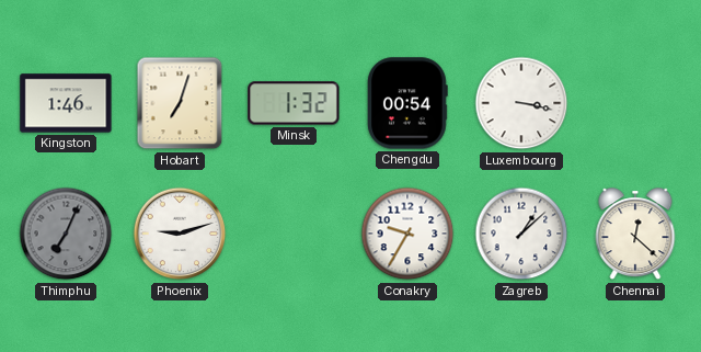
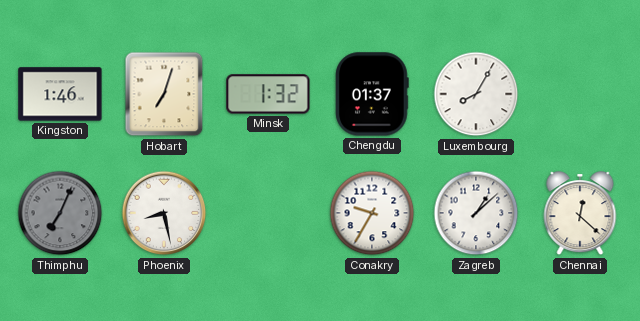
Chengdu: 00:54 -> 01:37 (372, 94)
Luxembourg: 3:17 -> 8:05 (476, 94)
Phoenix: 9:12 -> 8:28 (164, 213)
